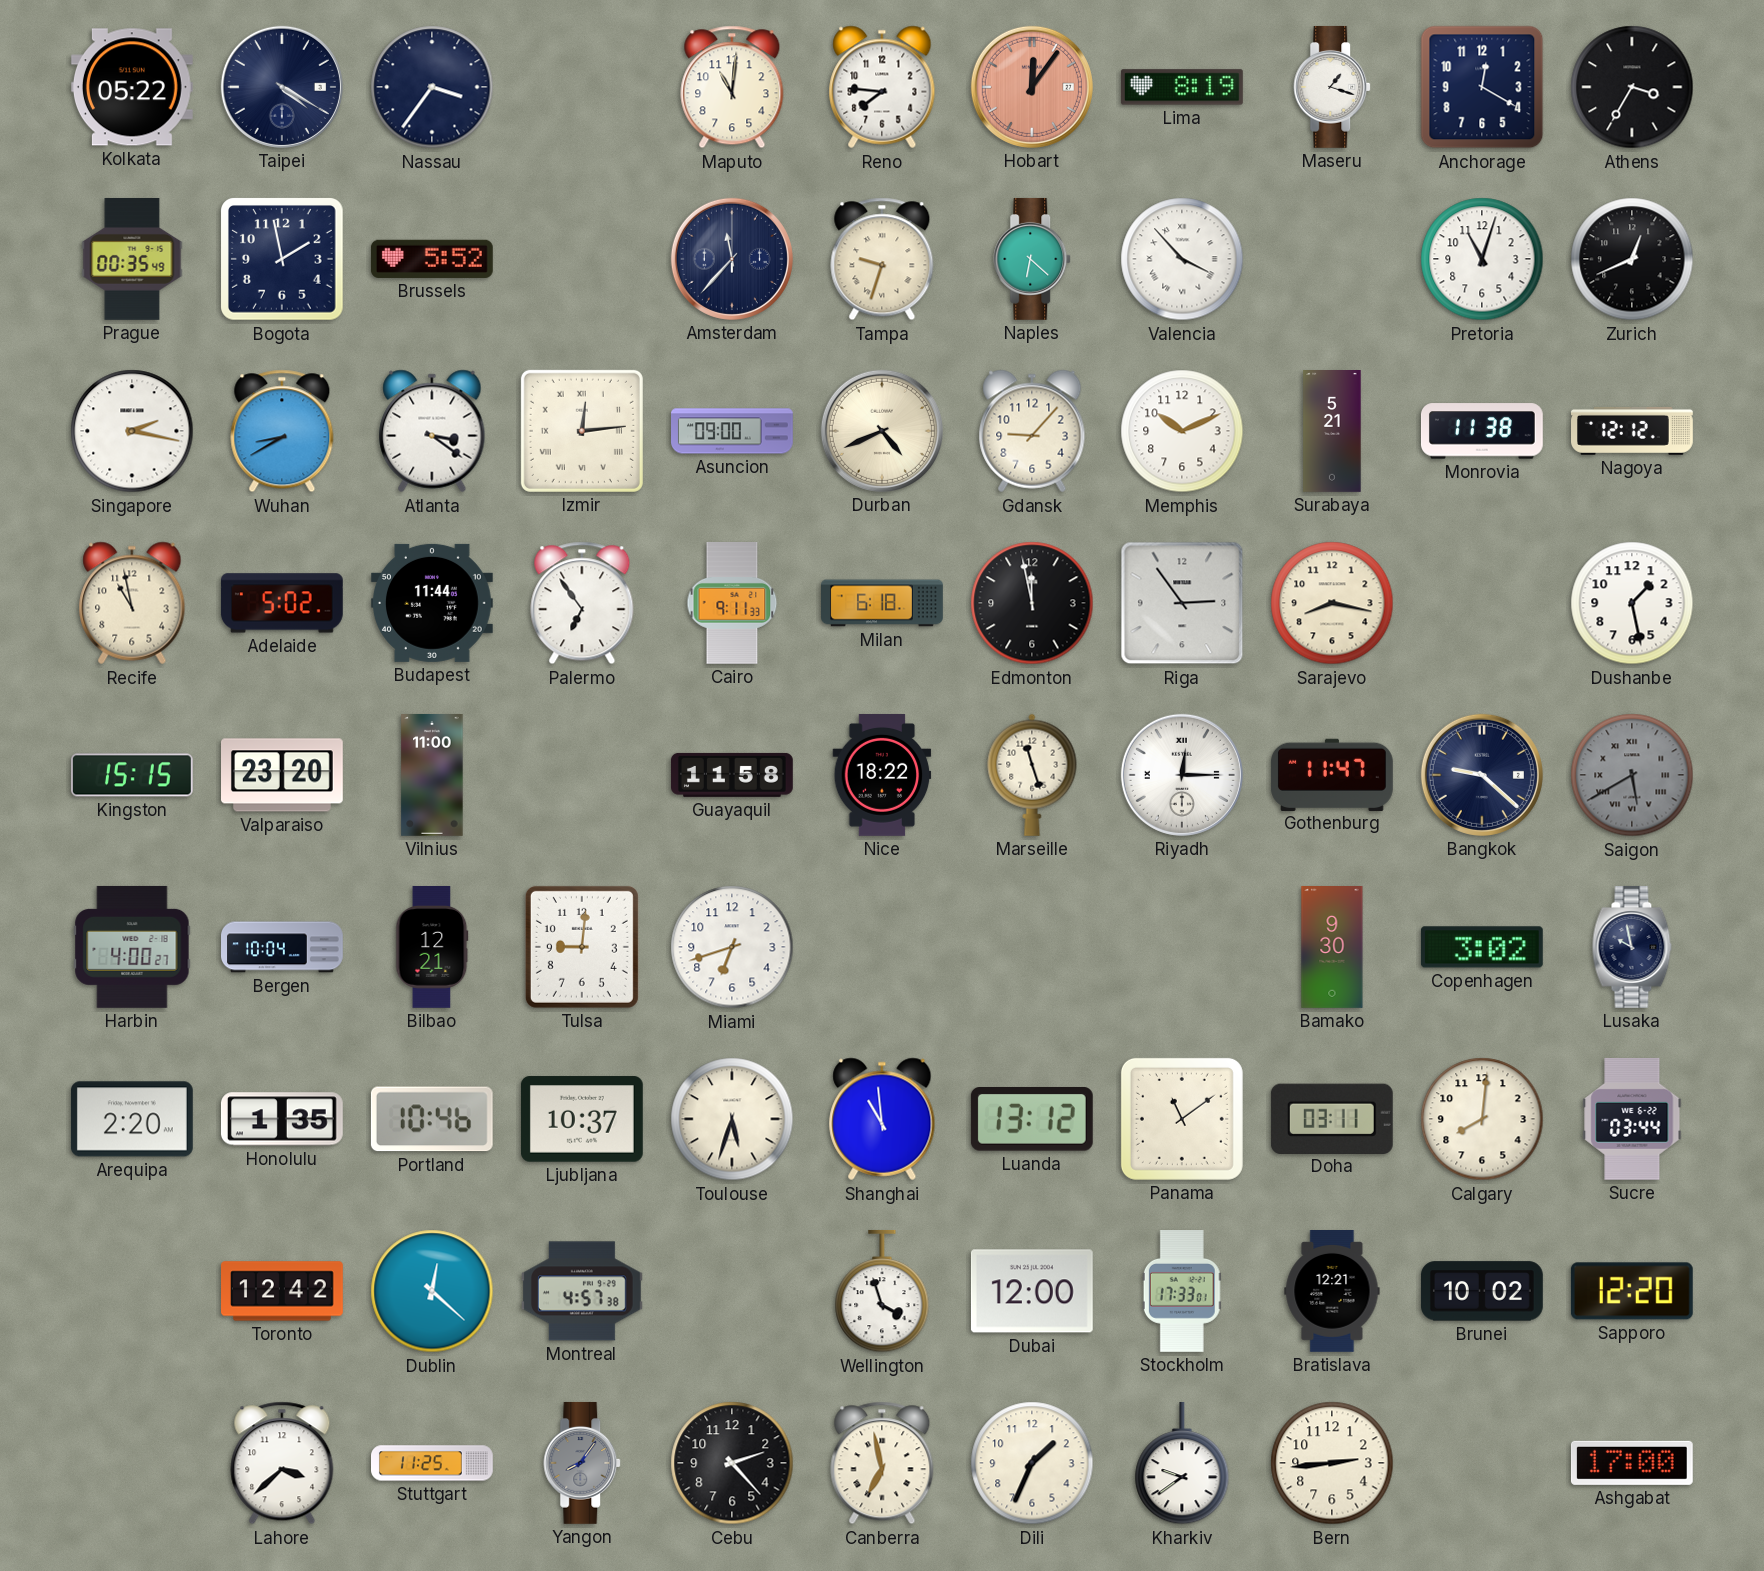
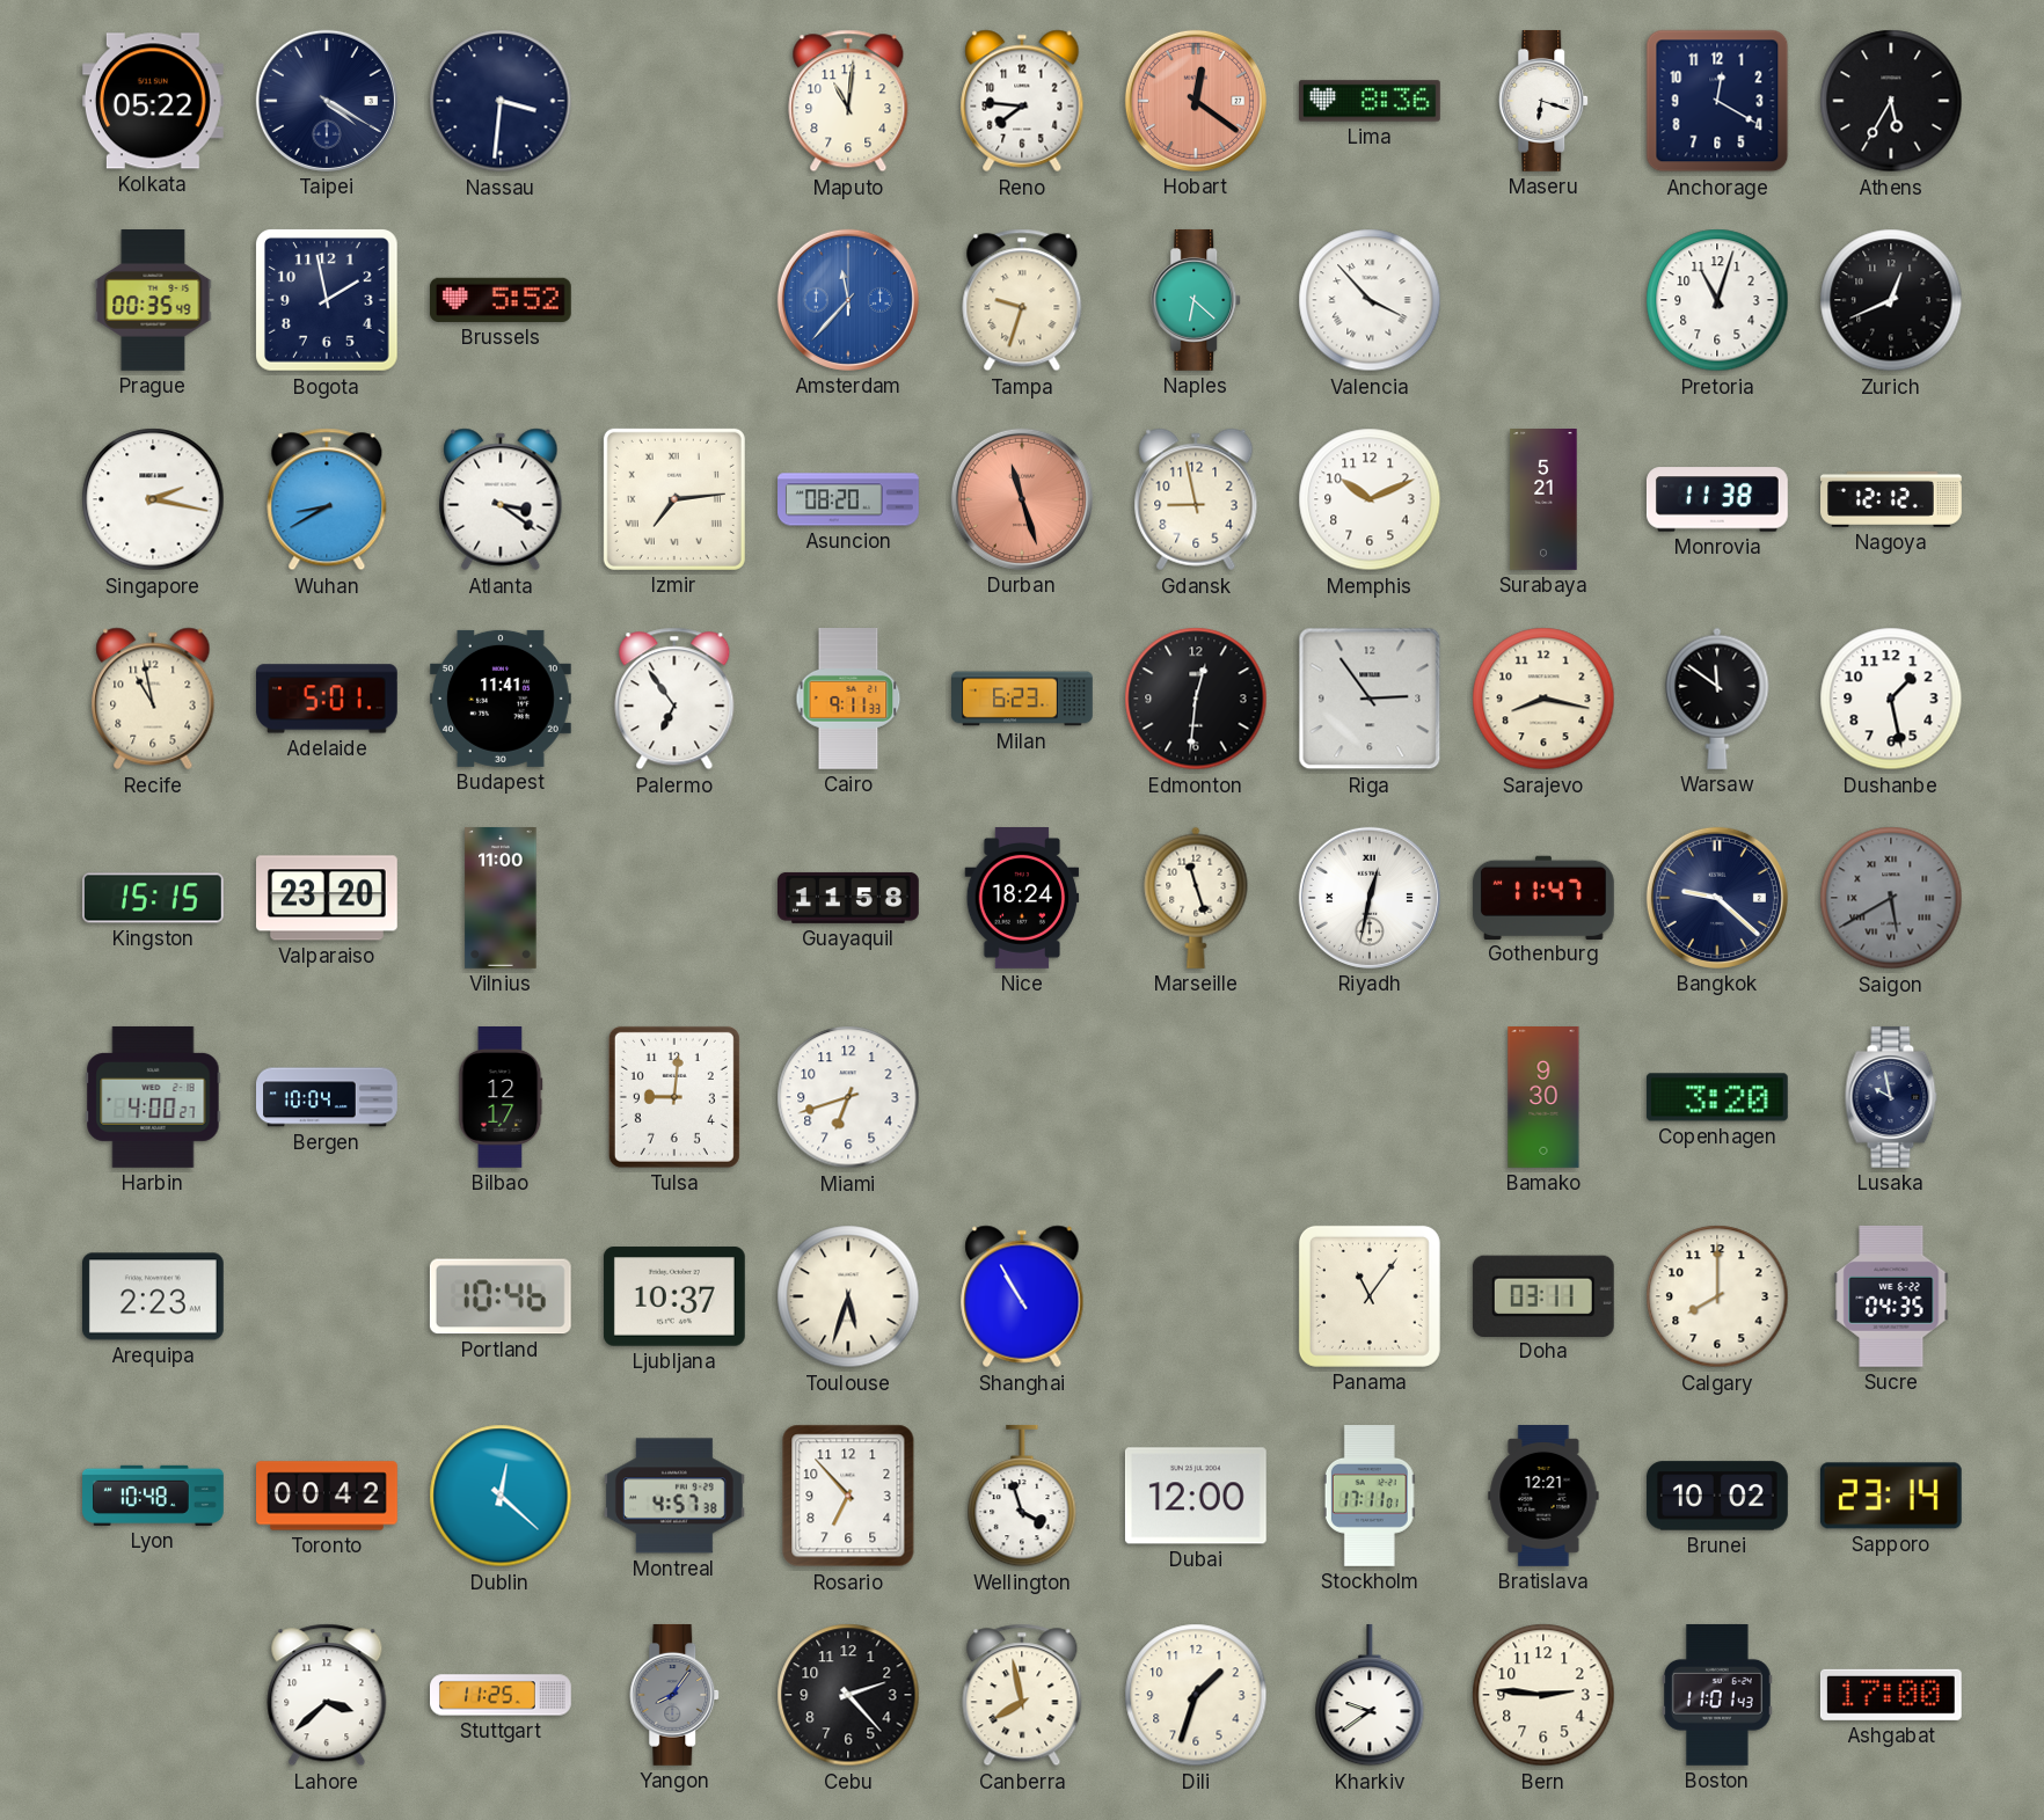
Nassau: 3:36 -> 3:31 (501, 101)
Hobart: 12:06 -> 12:21 (1196, 101)
Lima: 8:19 -> 8:36 (1370, 101)
Maseru: 1:18 -> 6:18 (1545, 101)
Athens: 3:35 -> 5:35 (1891, 101)
Amsterdam dial: navy -> blue (848, 300)
Izmir: 12:14 -> 7:14 (674, 499)
Asuncion: 09:00 -> 08:20 (849, 499)
Durban: 4:41 -> 11:27 (1022, 499)
Durban dial: cream -> salmon (1022, 499)
Gdansk: 9:07 -> 8:58 (1196, 499)
Adelaide: 5:02 -> 5:01 (327, 699)
Budapest: 11:44 -> 11:41 (501, 699)
Milan: 6:18 -> 6:23 (1023, 699)
Edmonton: 11:58 -> 12:31 (1196, 699)
Warsaw: none -> 11:51 (1717, 699)
Nice: 18:22 -> 18:24 (1022, 899)
Riyadh: 12:15 -> 12:32 (1370, 898)
Bilbao: 12:21 -> 12:17 (501, 1098)
Copenhagen: 3:02 -> 3:20 (1717, 1097)
Arequipa: 2:20 -> 2:23 (153, 1296)
Honolulu: 1:35 -> none (282, 1119)
Shanghai: 10:59 -> 10:55 (1022, 1296)
Luanda: 13:12 -> none (1032, 1120)
Panama: 11:09 -> 11:06 (1370, 1296)
Calgary: 8:01 -> 8:00 (1717, 1296)
Sucre: 03:44 -> 04:35 (1891, 1296)
Lyon: none -> 10:48 (154, 1496)
Toronto: 12:42 -> 00:42 (328, 1496)
Rosario: none -> 6:53 (848, 1496)
Stockholm: 17:33 -> 17:11 (1370, 1497)
Sapporo: 12:20 -> 23:14 (1891, 1496)
Canberra: 6:58 -> 7:58 (1022, 1695)
Dili: 1:34 -> 1:33 (1196, 1695)
Bern: 2:44 -> 2:46 (1543, 1695)
Boston: none -> 11:01 (1718, 1695)
